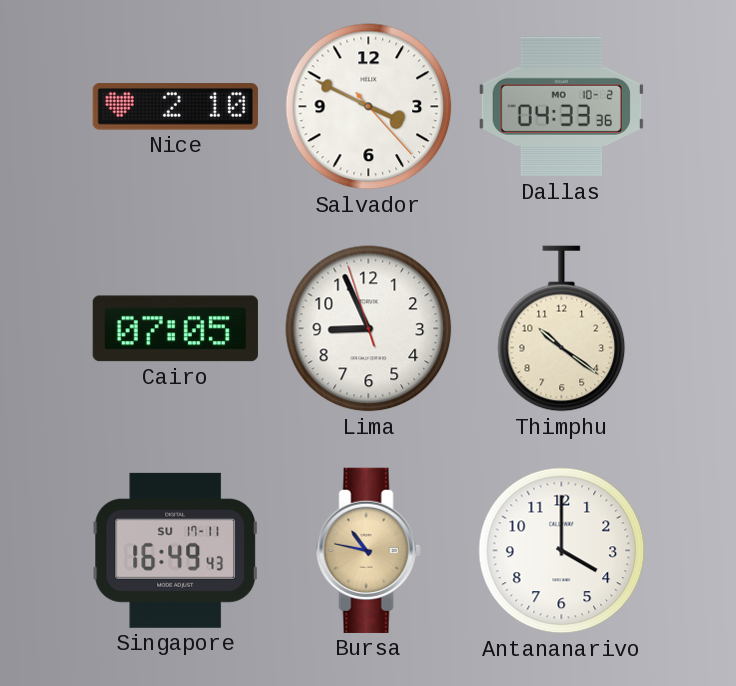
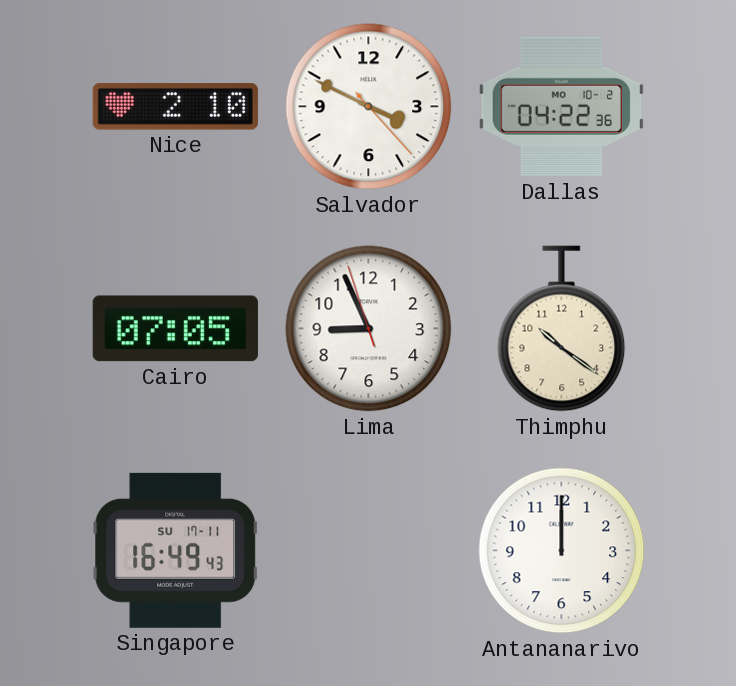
Dallas: 04:33 -> 04:22 (561, 107)
Bursa: 10:47 -> none (368, 550)
Antananarivo: 4:00 -> 12:00 (562, 551)
